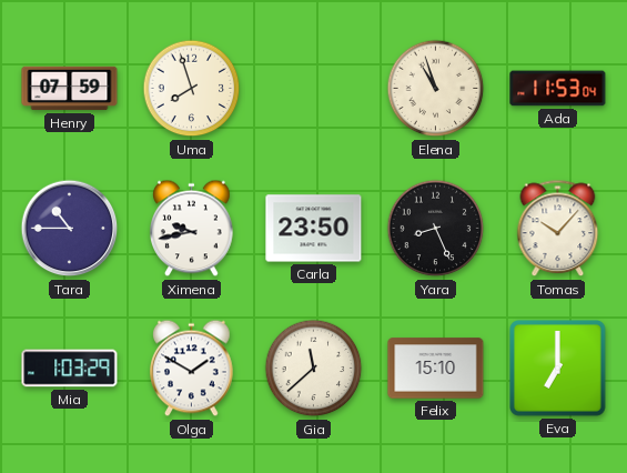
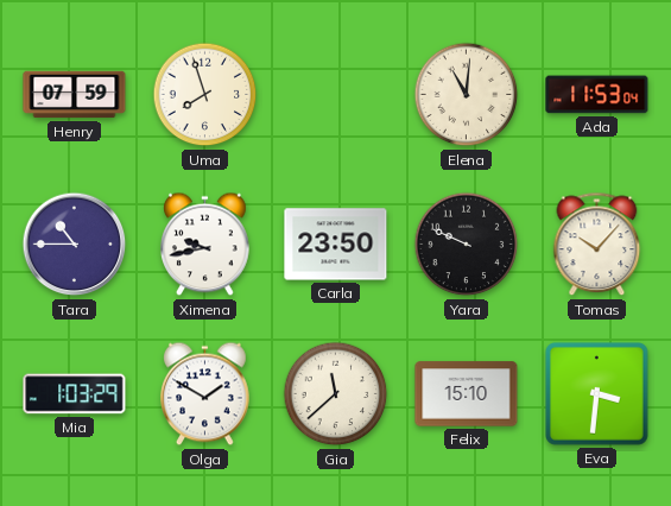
Elena: 10:57 -> 11:01 (467, 95)
Yara: 8:26 -> 9:49 (467, 245)
Eva: 7:00 -> 3:31 (597, 394)
